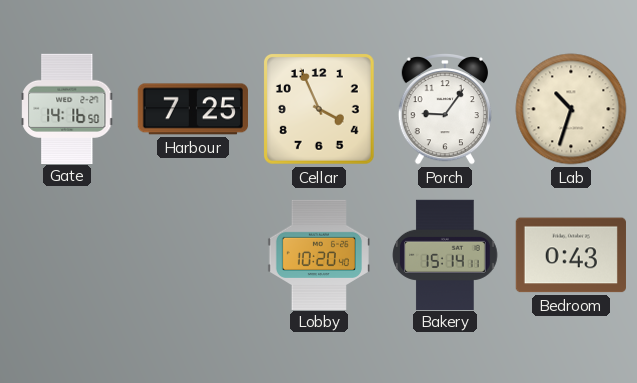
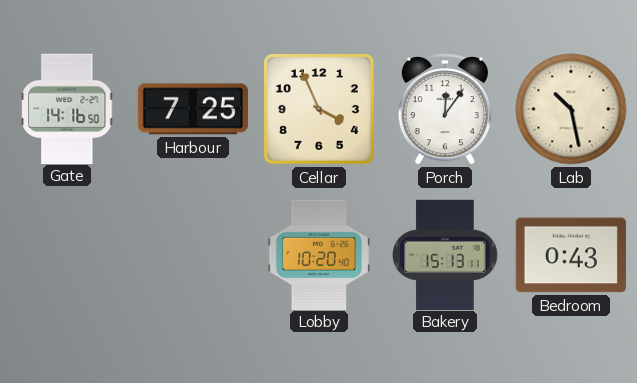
Porch: 9:06 -> 12:06 (445, 109)
Lab: 10:33 -> 10:28 (571, 109)
Bakery: 15:14 -> 15:13 (445, 254)
